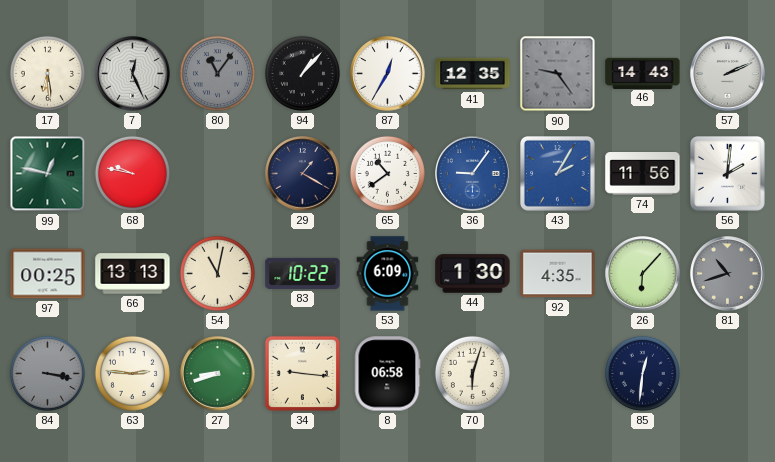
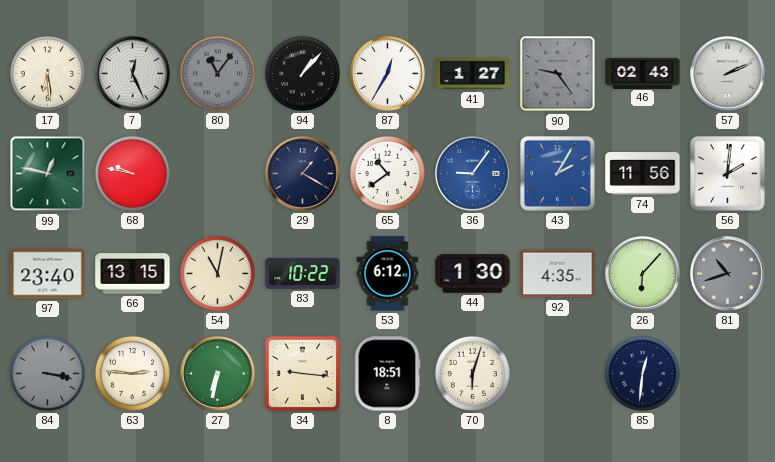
41: 12:35 -> 1:27 (473, 74)
46: 14:43 -> 02:43 (643, 73)
97: 00:25 -> 23:40 (48, 274)
66: 13:13 -> 13:15 (133, 274)
53: 6:09 -> 6:12 (388, 274)
27: 8:42 -> 6:32 (218, 374)
8: 06:58 -> 18:51 (387, 374)
